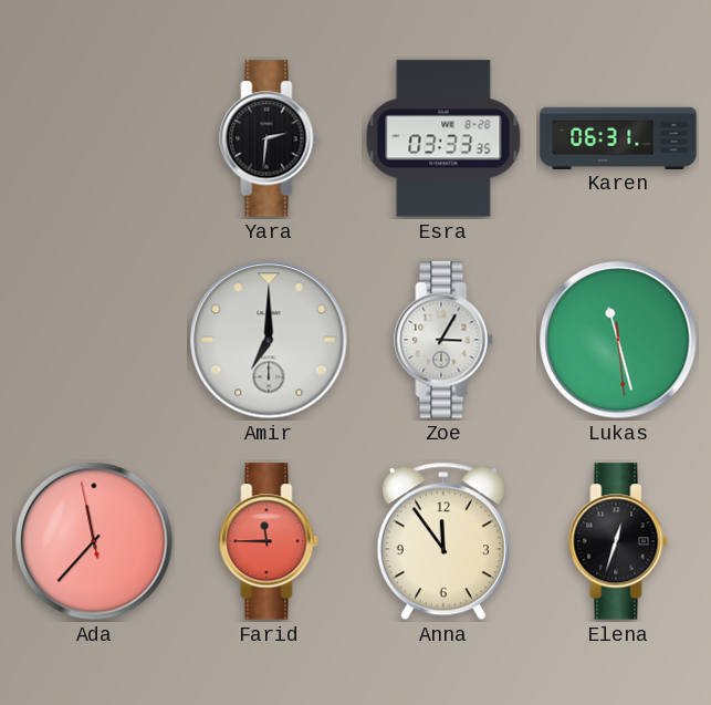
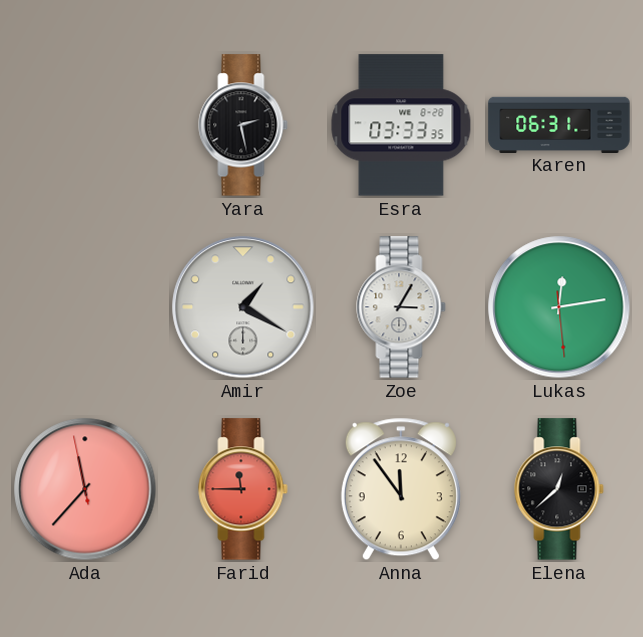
Yara: 2:31 -> 2:28 (243, 125)
Amir: 7:00 -> 1:20 (243, 307)
Lukas: 11:27 -> 12:13 (559, 307)
Elena: 12:33 -> 12:38 (559, 489)
